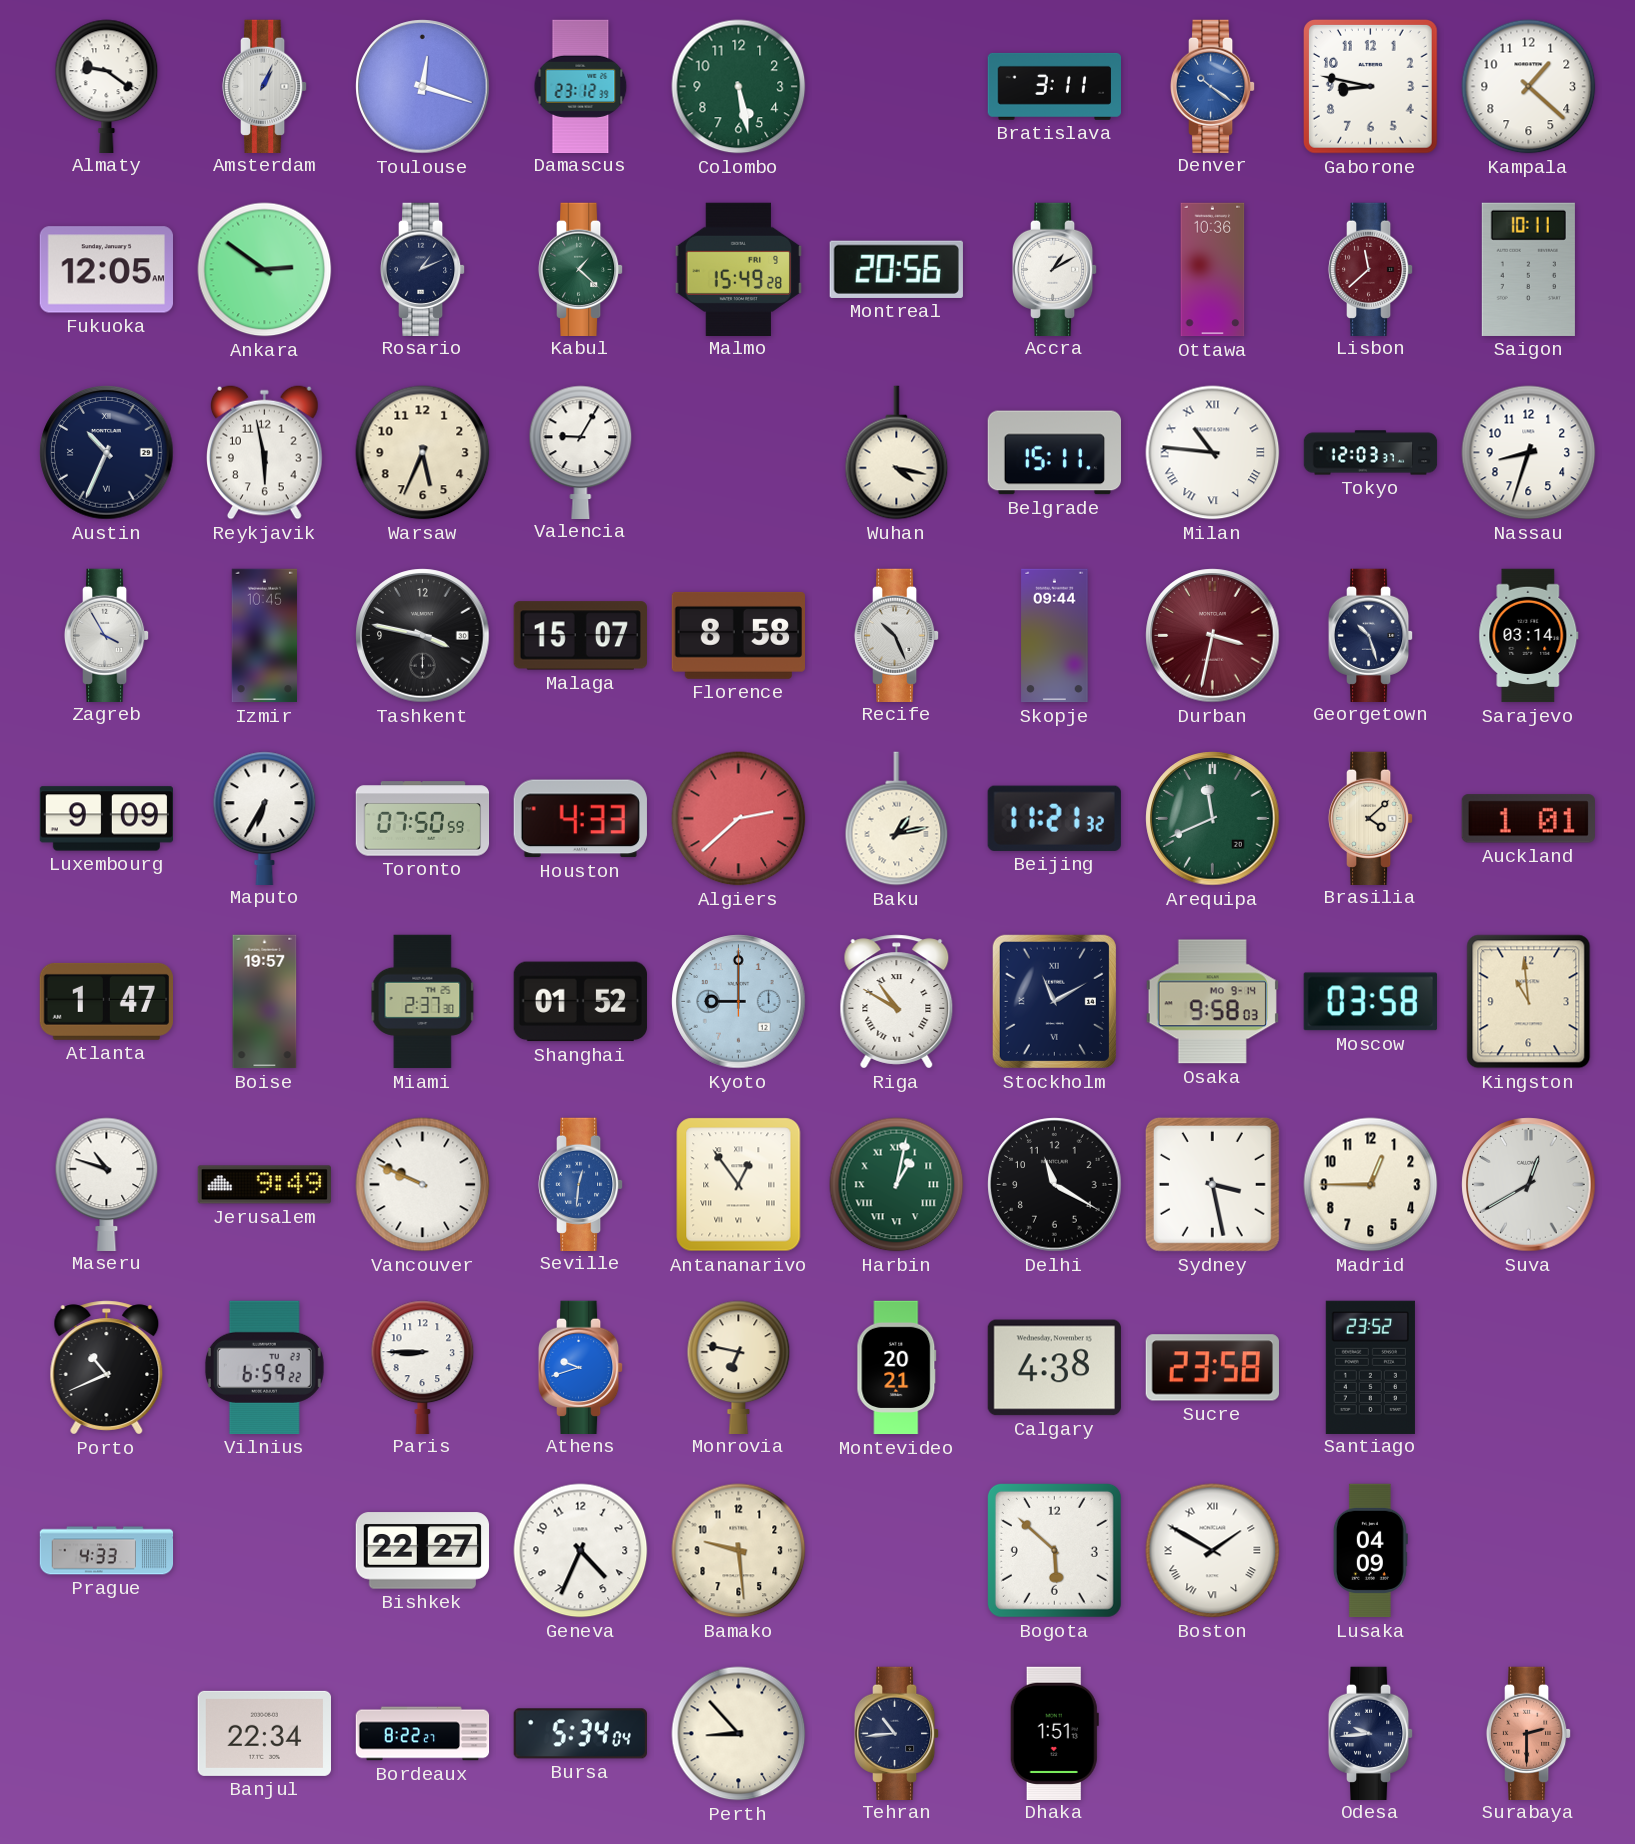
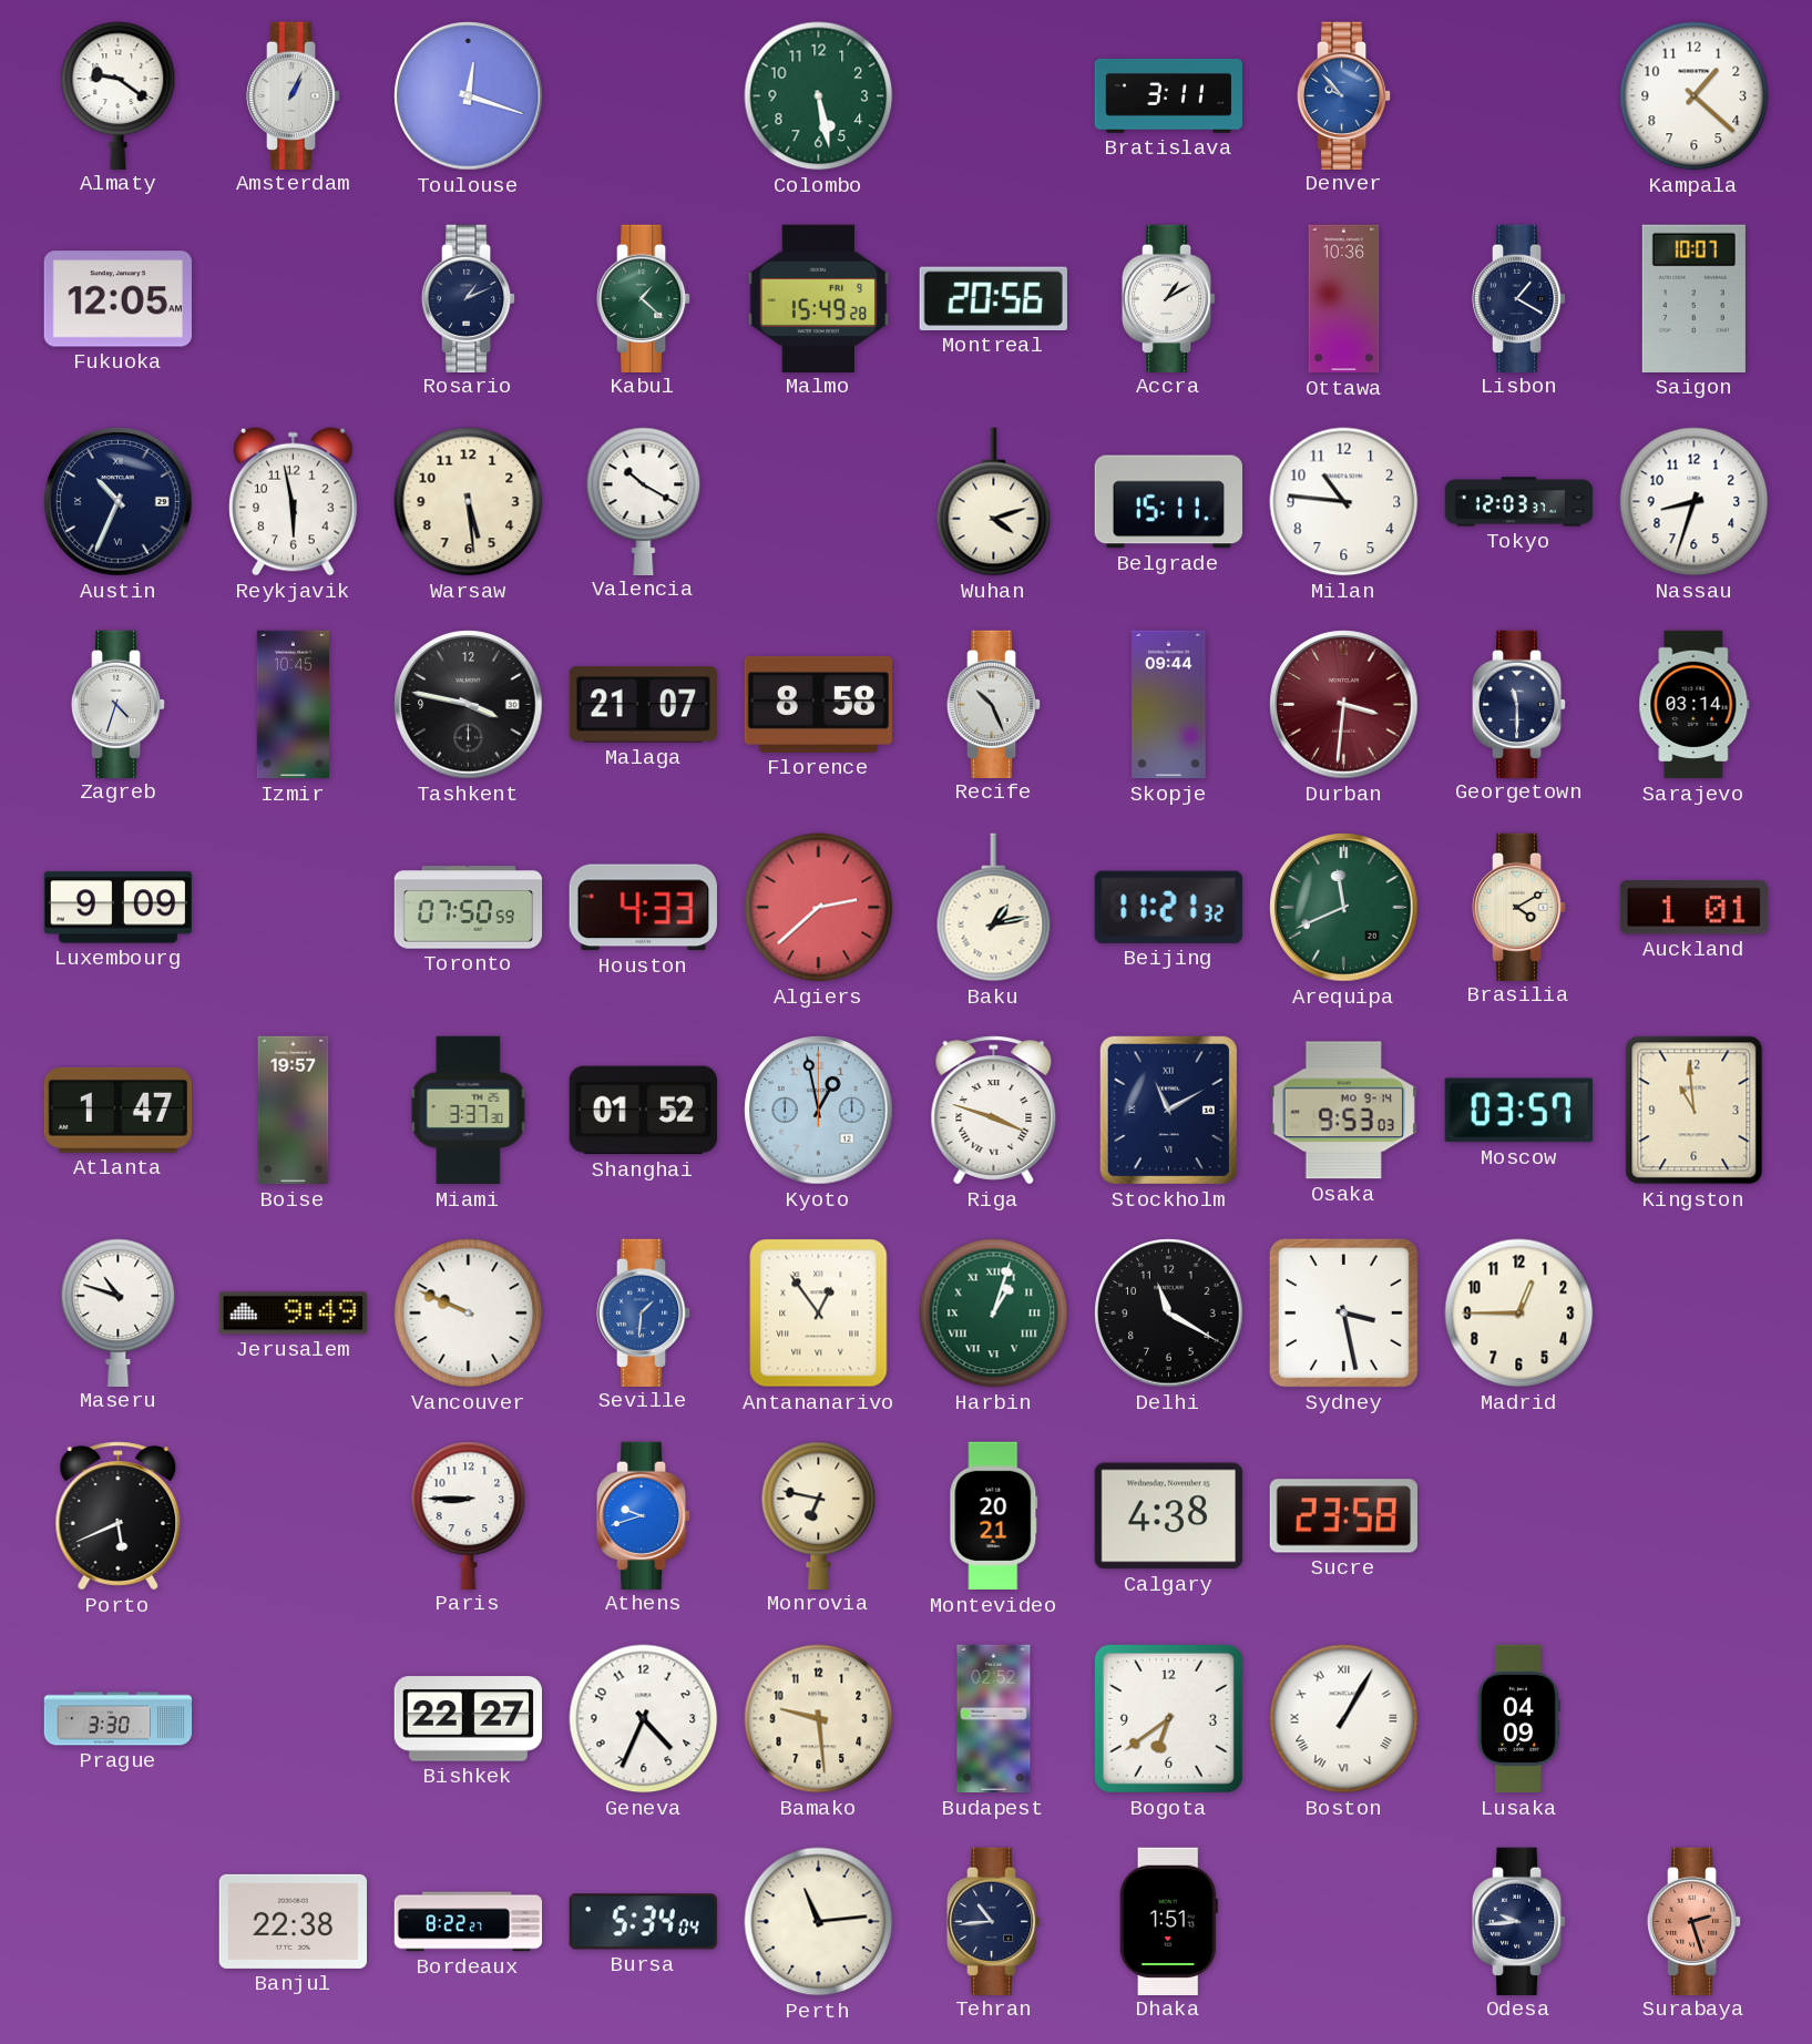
Damascus: 23:12 -> none (581, 86)
Denver: 10:21 -> 9:53 (1344, 95)
Gaborone: 8:47 -> none (1370, 86)
Ankara: 2:51 -> none (265, 270)
Lisbon: 11:38 -> 1:20 (1519, 298)
Lisbon dial: burgundy -> navy (1519, 298)
Saigon: 10:11 -> 10:07 (1693, 298)
Warsaw: 5:34 -> 5:29 (469, 502)
Valencia: 9:05 -> 10:20 (644, 501)
Wuhan: 4:17 -> 4:12 (994, 502)
Milan numerals: Roman -> Arabic (1344, 502)
Zagreb: 3:55 -> 4:33 (119, 704)
Malaga: 15:07 -> 21:07 (643, 705)
Durban: 3:32 -> 3:31 (1344, 705)
Georgetown: 10:27 -> 11:30 (1519, 704)
Maputo: 6:35 -> none (265, 818)
Brasilia: 4:08 -> 4:10 (1519, 907)
Miami: 2:37 -> 3:37 (469, 1111)
Kyoto: 9:00 -> 12:58 (819, 1111)
Riga: 10:50 -> 3:48 (994, 1111)
Osaka: 9:58 -> 9:53 (1343, 1111)
Moscow: 03:58 -> 03:57 (1518, 1111)
Seville: 12:31 -> 1:31 (644, 1312)
Harbin: 1:02 -> 1:03 (994, 1314)
Suva: 12:40 -> none (1529, 1185)
Porto: 10:41 -> 5:41 (119, 1516)
Vilnius: 6:59 -> none (264, 1367)
Santiago: 23:52 -> none (1370, 1367)
Prague: 4:33 -> 3:30 (119, 1719)
Budapest: none -> 02:52 (994, 1719)
Bogota: 5:52 -> 6:39 (1168, 1718)
Boston: 1:50 -> 1:05 (1344, 1719)
Banjul: 22:34 -> 22:38 (293, 1921)
Perth: 8:53 -> 11:14 (819, 1922)
Surabaya: 2:30 -> 2:27 (1695, 1921)
